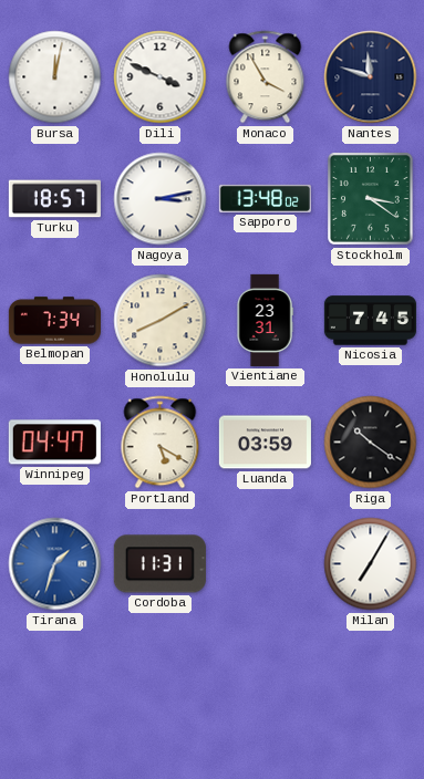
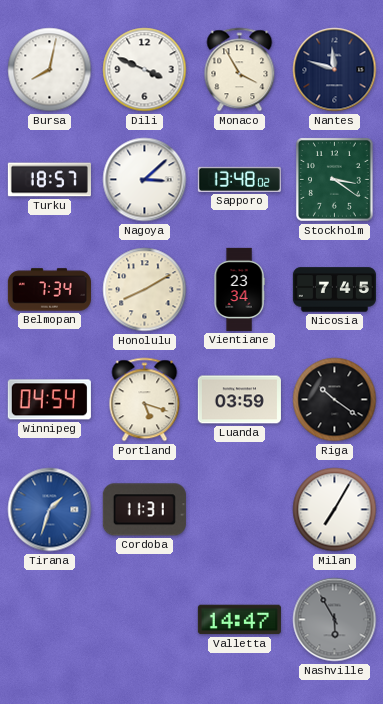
Bursa: 12:02 -> 8:02 (50, 70)
Nagoya: 3:13 -> 3:08 (145, 180)
Vientiane: 23:31 -> 23:34 (239, 289)
Winnipeg: 04:47 -> 04:54 (49, 400)
Portland: 5:20 -> 5:18 (145, 400)
Valletta: none -> 14:47 (239, 620)
Nashville: none -> 5:55 (335, 620)
